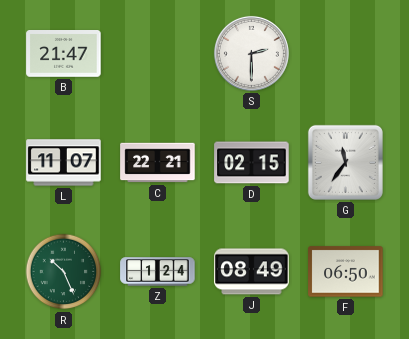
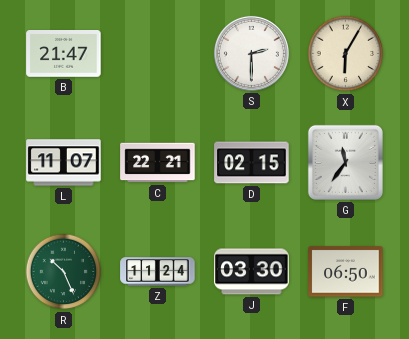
X: none -> 6:05 (346, 54)
Z: 1:24 -> 11:24 (158, 272)
J: 08:49 -> 03:30 (252, 272)
